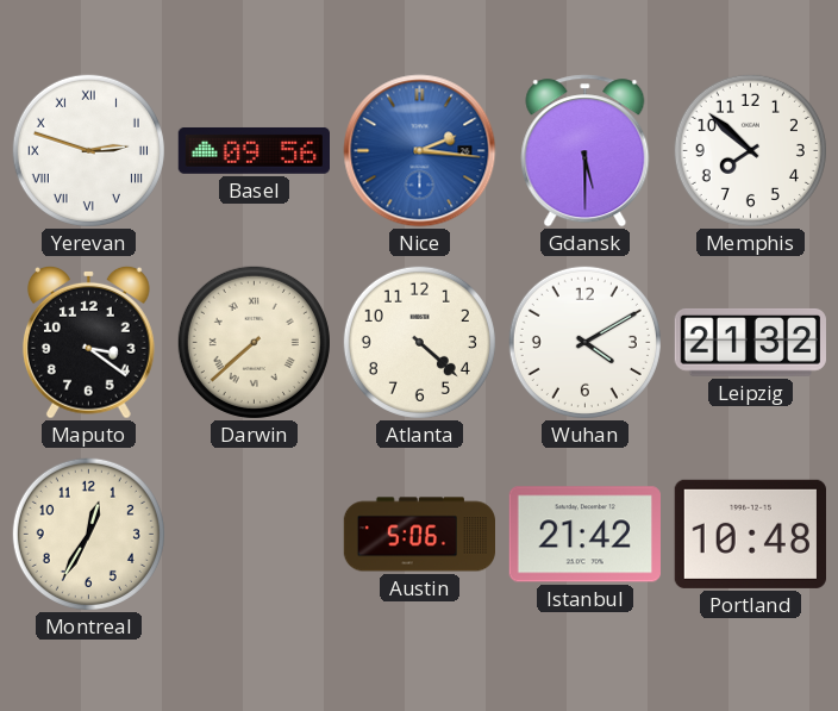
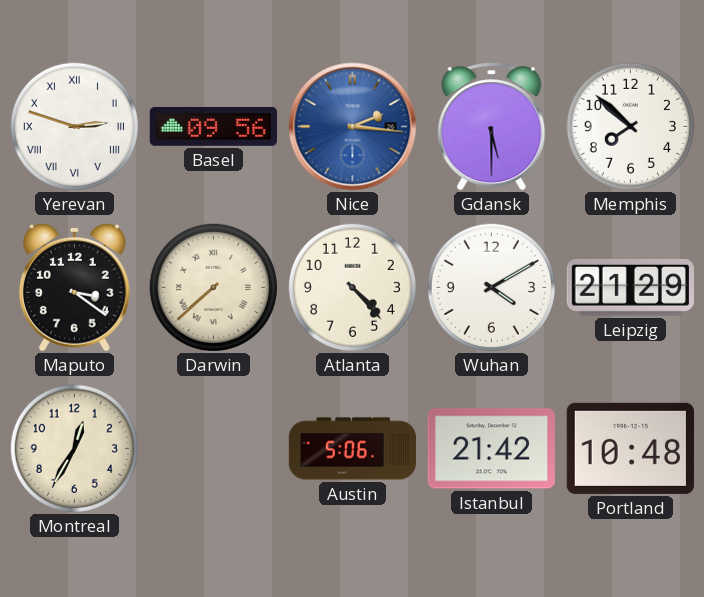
Atlanta: 4:22 -> 4:23 (352, 287)
Leipzig: 21:32 -> 21:29 (630, 287)
